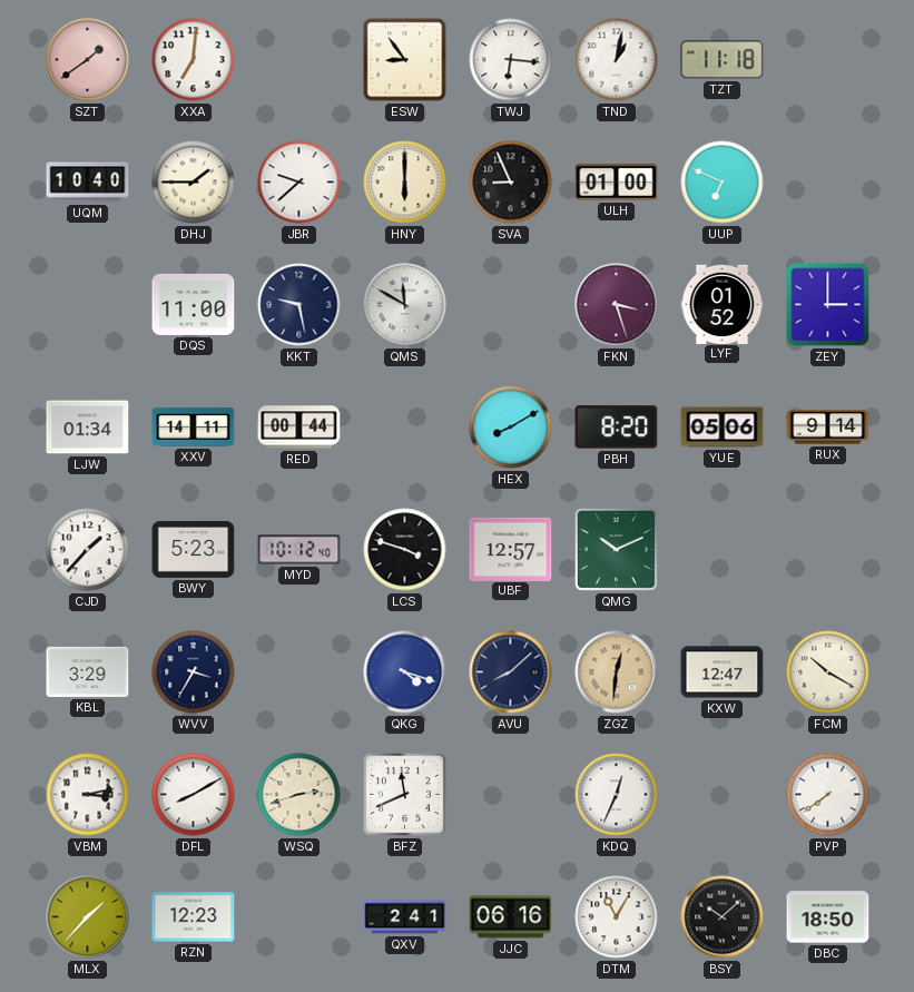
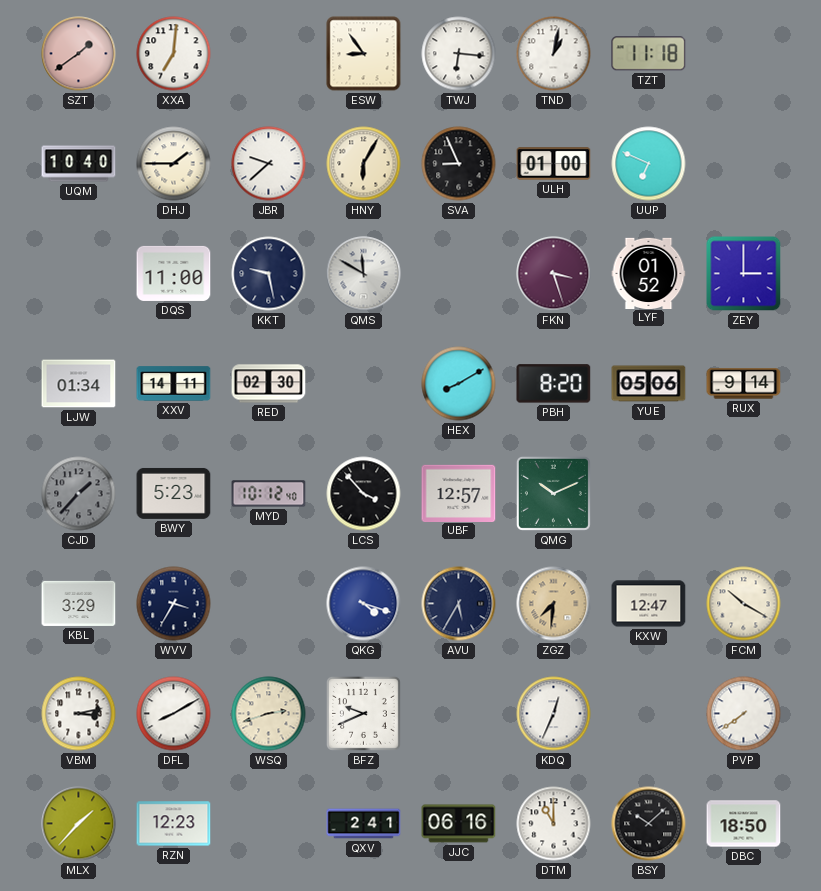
HNY: 6:00 -> 6:05 (364, 164)
RED: 00:44 -> 02:30 (269, 384)
CJD dial: white -> grey (79, 494)
LCS: 3:48 -> 3:53 (364, 494)
AVU: 8:08 -> 5:35 (459, 604)
ZGZ: 12:31 -> 7:31 (554, 604)
BFZ: 11:41 -> 9:41 (363, 713)
DTM: 11:05 -> 11:00 (554, 824)
